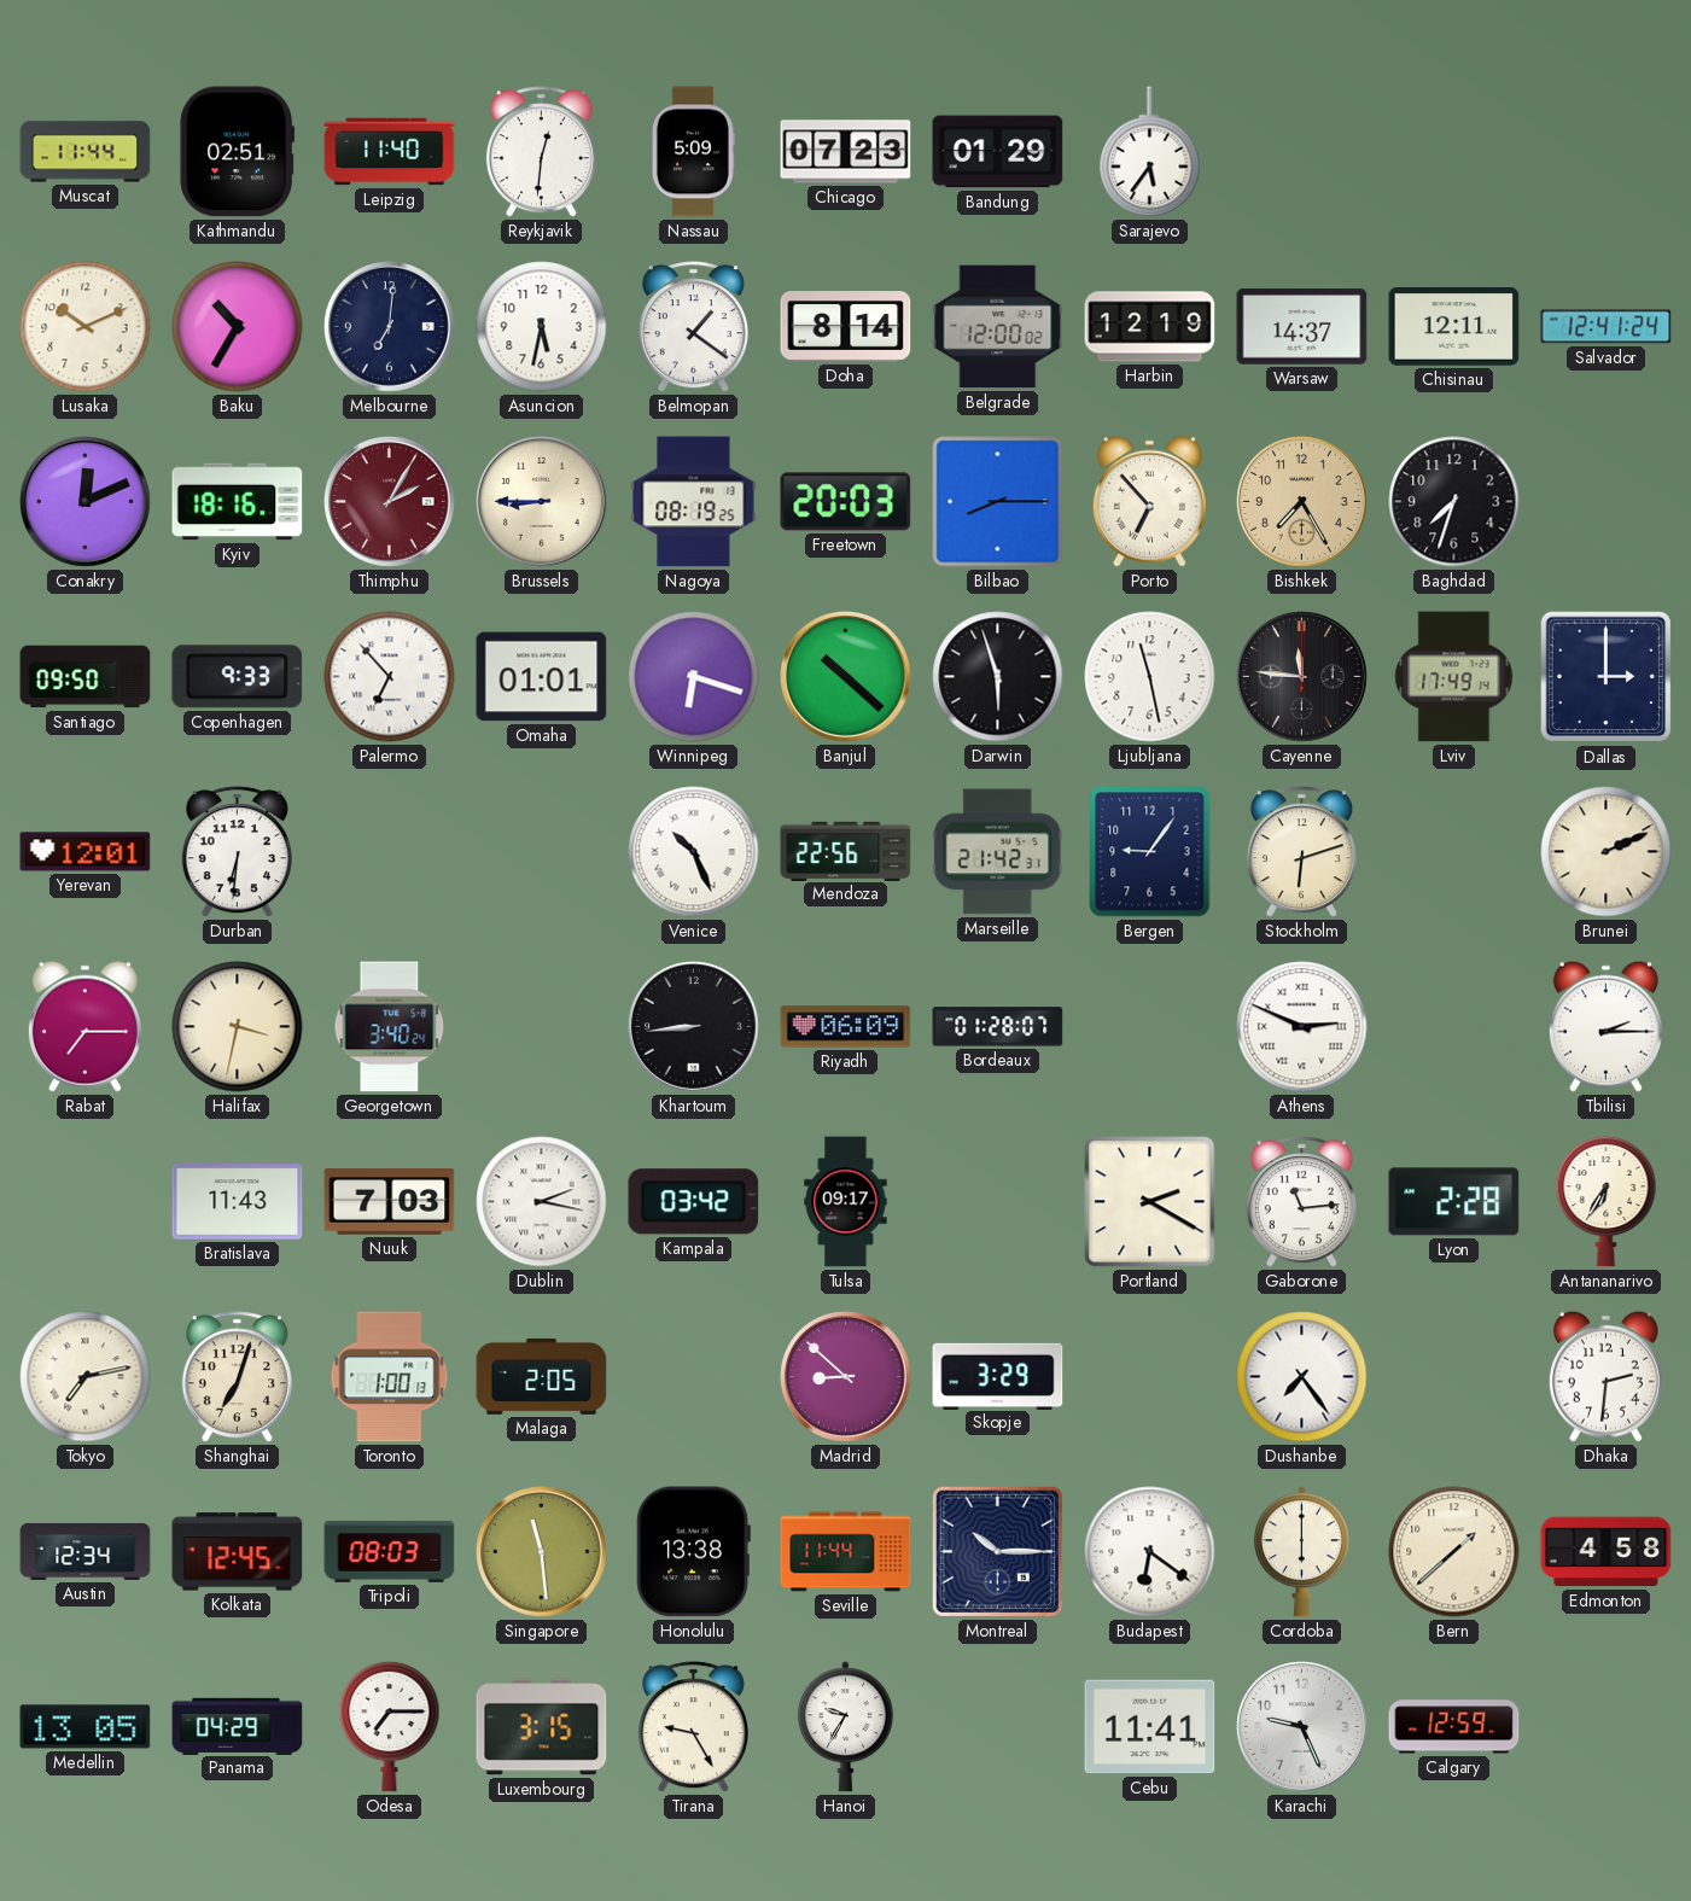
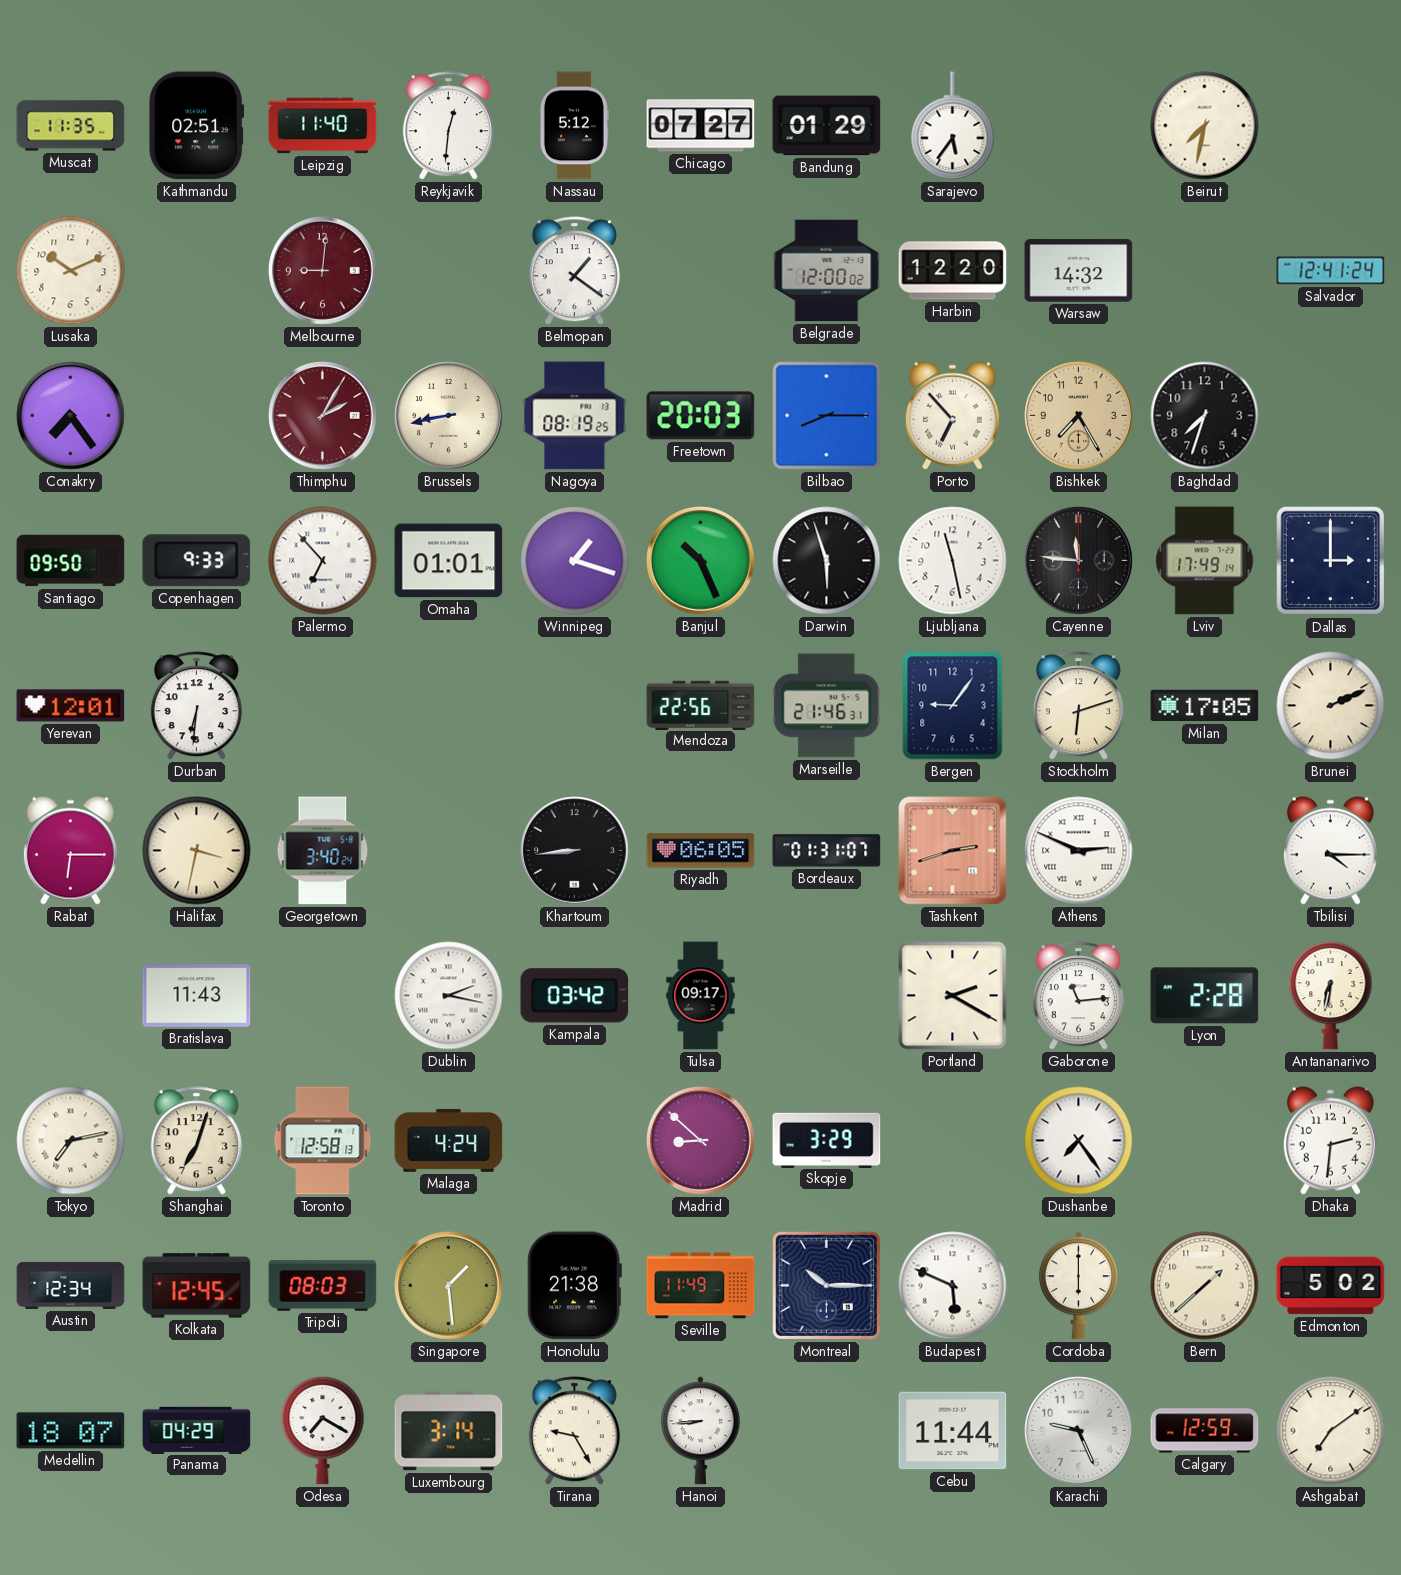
Muscat: 11:44 -> 11:35 (71, 126)
Nassau: 5:09 -> 5:12 (574, 126)
Chicago: 07:23 -> 07:27 (701, 126)
Beirut: none -> 7:32 (1205, 126)
Baku: 10:35 -> none (238, 327)
Melbourne: 7:01 -> 9:01 (323, 271)
Melbourne dial: navy -> burgundy (323, 271)
Asuncion: 5:32 -> none (542, 327)
Doha: 8:14 -> none (846, 327)
Harbin: 12:19 -> 12:20 (953, 271)
Warsaw: 14:37 -> 14:32 (1079, 271)
Chisinau: 12:11 -> none (1454, 327)
Conakry: 12:11 -> 7:24 (71, 416)
Kyiv: 18:16 -> none (238, 502)
Brussels: 8:45 -> 8:43 (449, 416)
Winnipeg: 6:18 -> 1:18 (575, 561)
Banjul: 10:22 -> 10:26 (701, 561)
Venice: 10:26 -> none (694, 852)
Marseille: 21:42 -> 21:46 (827, 706)
Milan: none -> 17:05 (1205, 706)
Rabat: 7:15 -> 6:15 (70, 850)
Riyadh: 06:09 -> 06:05 (701, 851)
Bordeaux: 01:28 -> 01:31 (827, 851)
Tashkent: none -> 2:42 (953, 851)
Tbilisi: 2:15 -> 4:15 (1330, 850)
Nuuk: 7:03 -> none (390, 1202)
Antananarivo: 6:35 -> 6:32 (1331, 995)
Toronto: 1:00 -> 12:58 (323, 1141)
Malaga: 2:05 -> 4:24 (449, 1141)
Singapore: 11:29 -> 1:29 (449, 1286)
Honolulu: 13:38 -> 21:38 (574, 1286)
Seville: 11:44 -> 11:49 (701, 1286)
Budapest: 6:21 -> 5:49 (953, 1286)
Edmonton: 4:58 -> 5:02 (1331, 1286)
Medellin: 13:05 -> 18:07 (71, 1431)
Odesa: 7:15 -> 7:20 (323, 1430)
Luxembourg: 3:15 -> 3:14 (449, 1431)
Hanoi: 9:35 -> 8:44 (700, 1431)
Cebu: 11:41 -> 11:44 (953, 1431)
Ashgabat: none -> 7:09 (1331, 1431)
